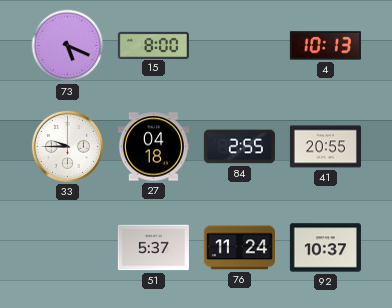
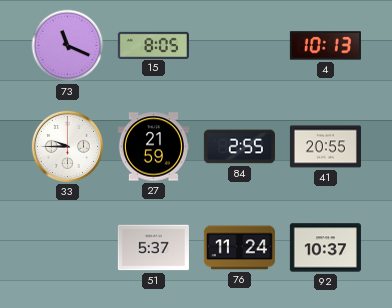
73: 5:19 -> 11:19 (68, 46)
15: 8:00 -> 8:05 (153, 45)
27: 04:18 -> 21:59 (153, 147)
